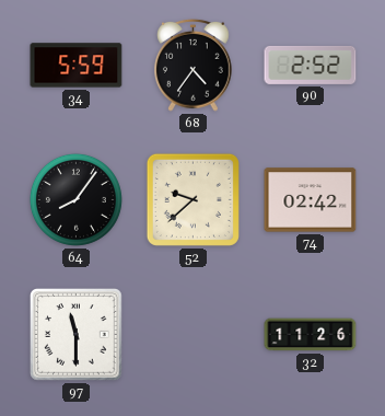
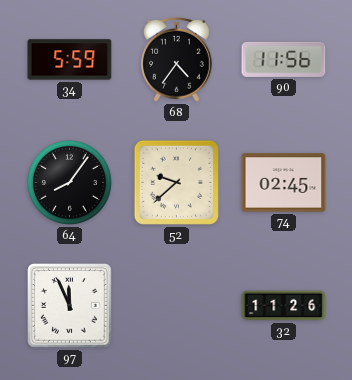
90: 2:52 -> 11:56 (284, 59)
74: 02:42 -> 02:45 (284, 183)
97: 11:30 -> 11:56 (70, 306)
